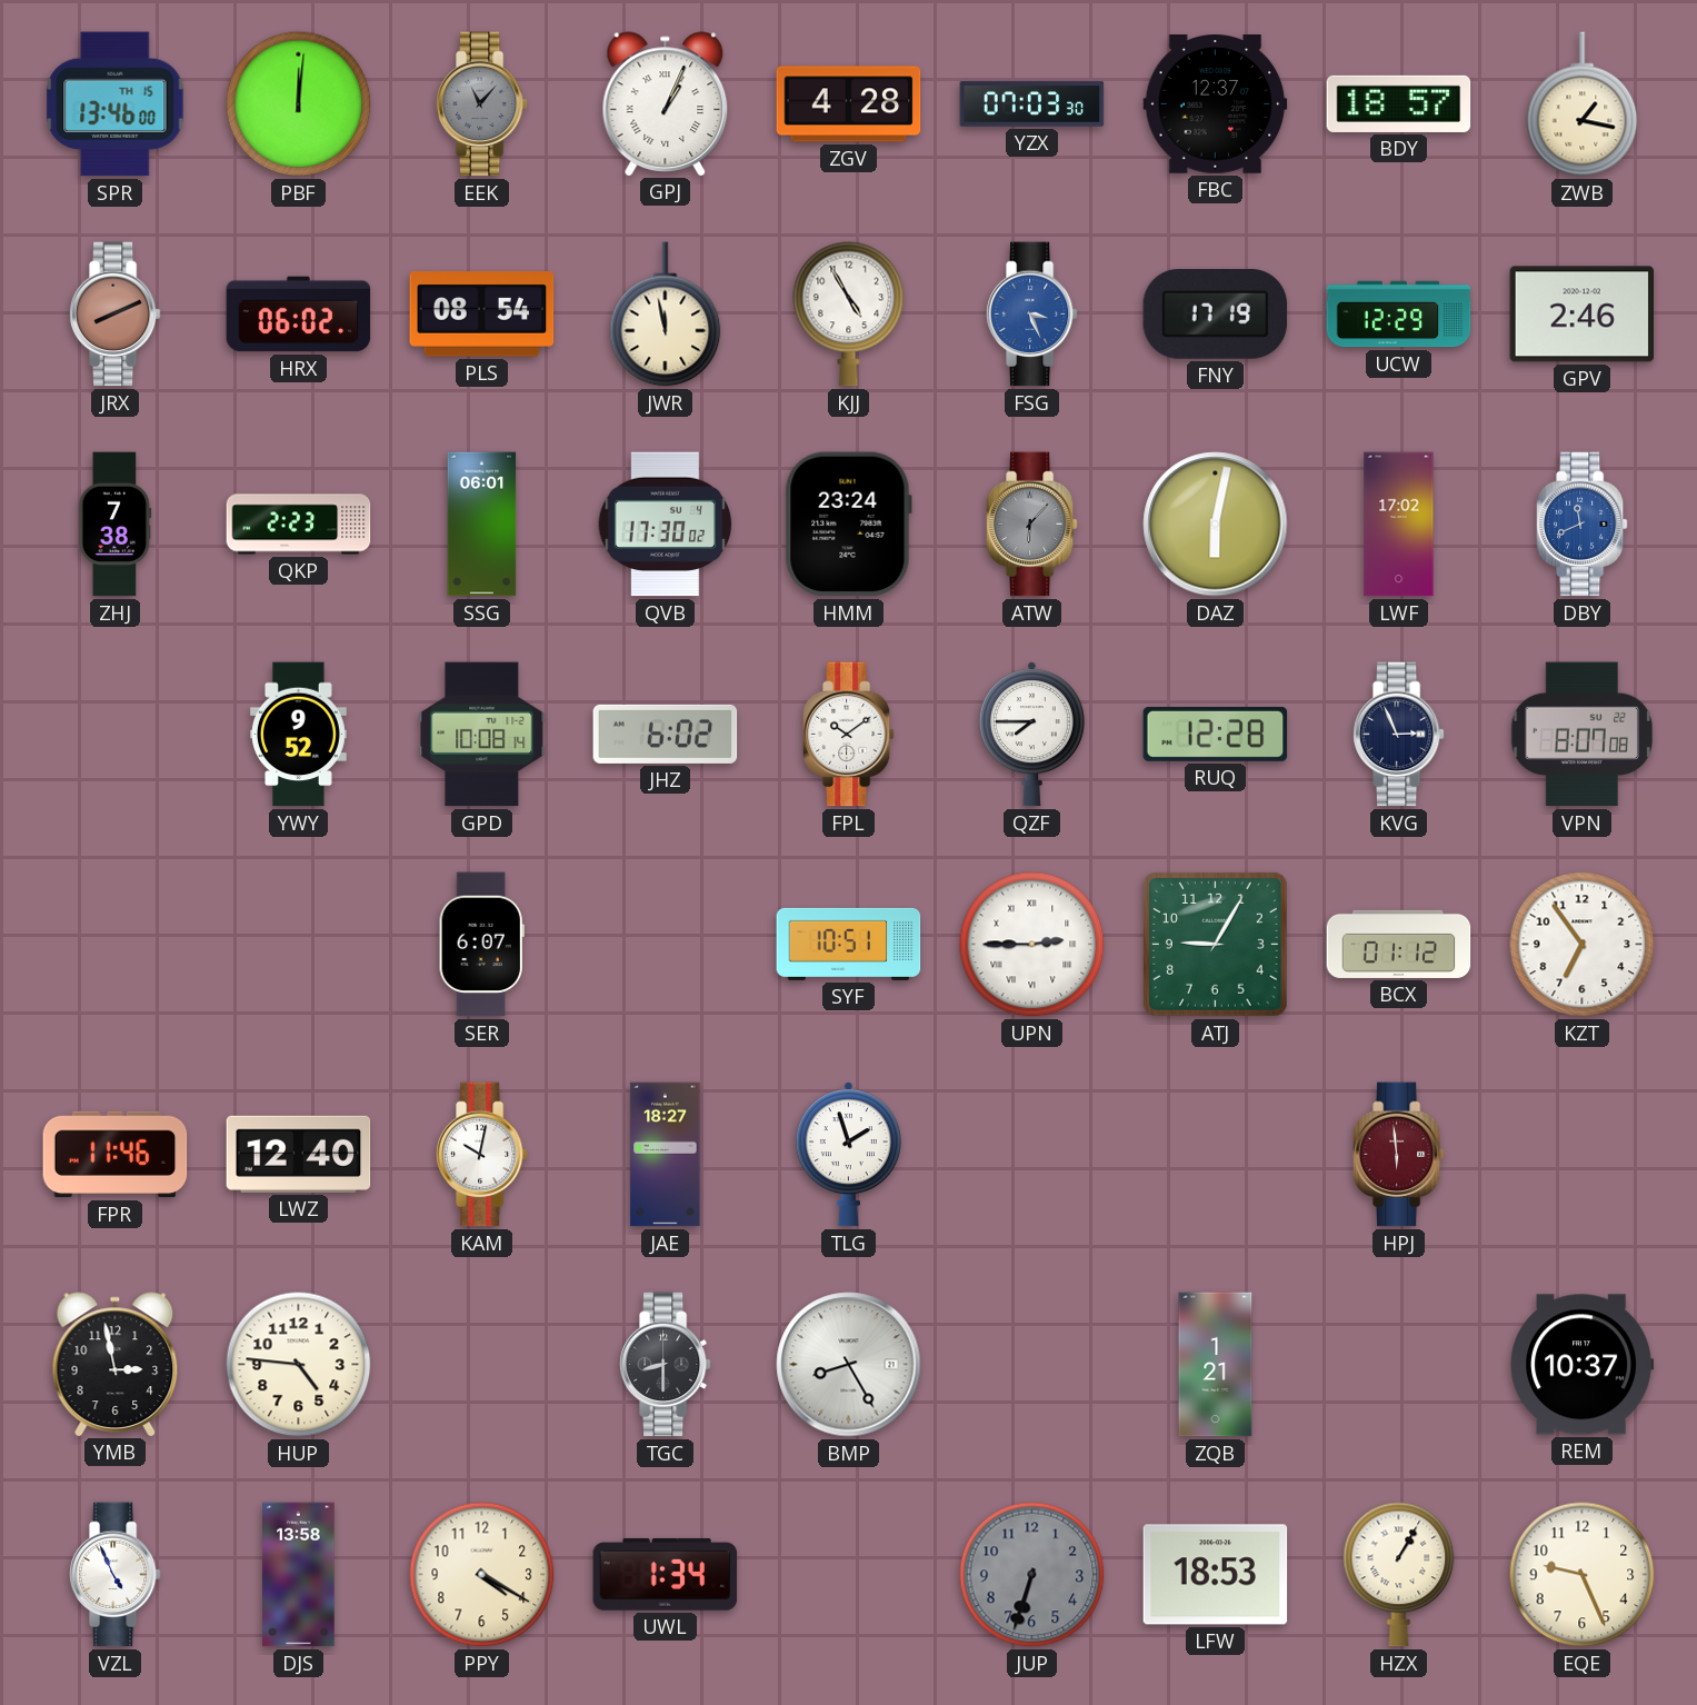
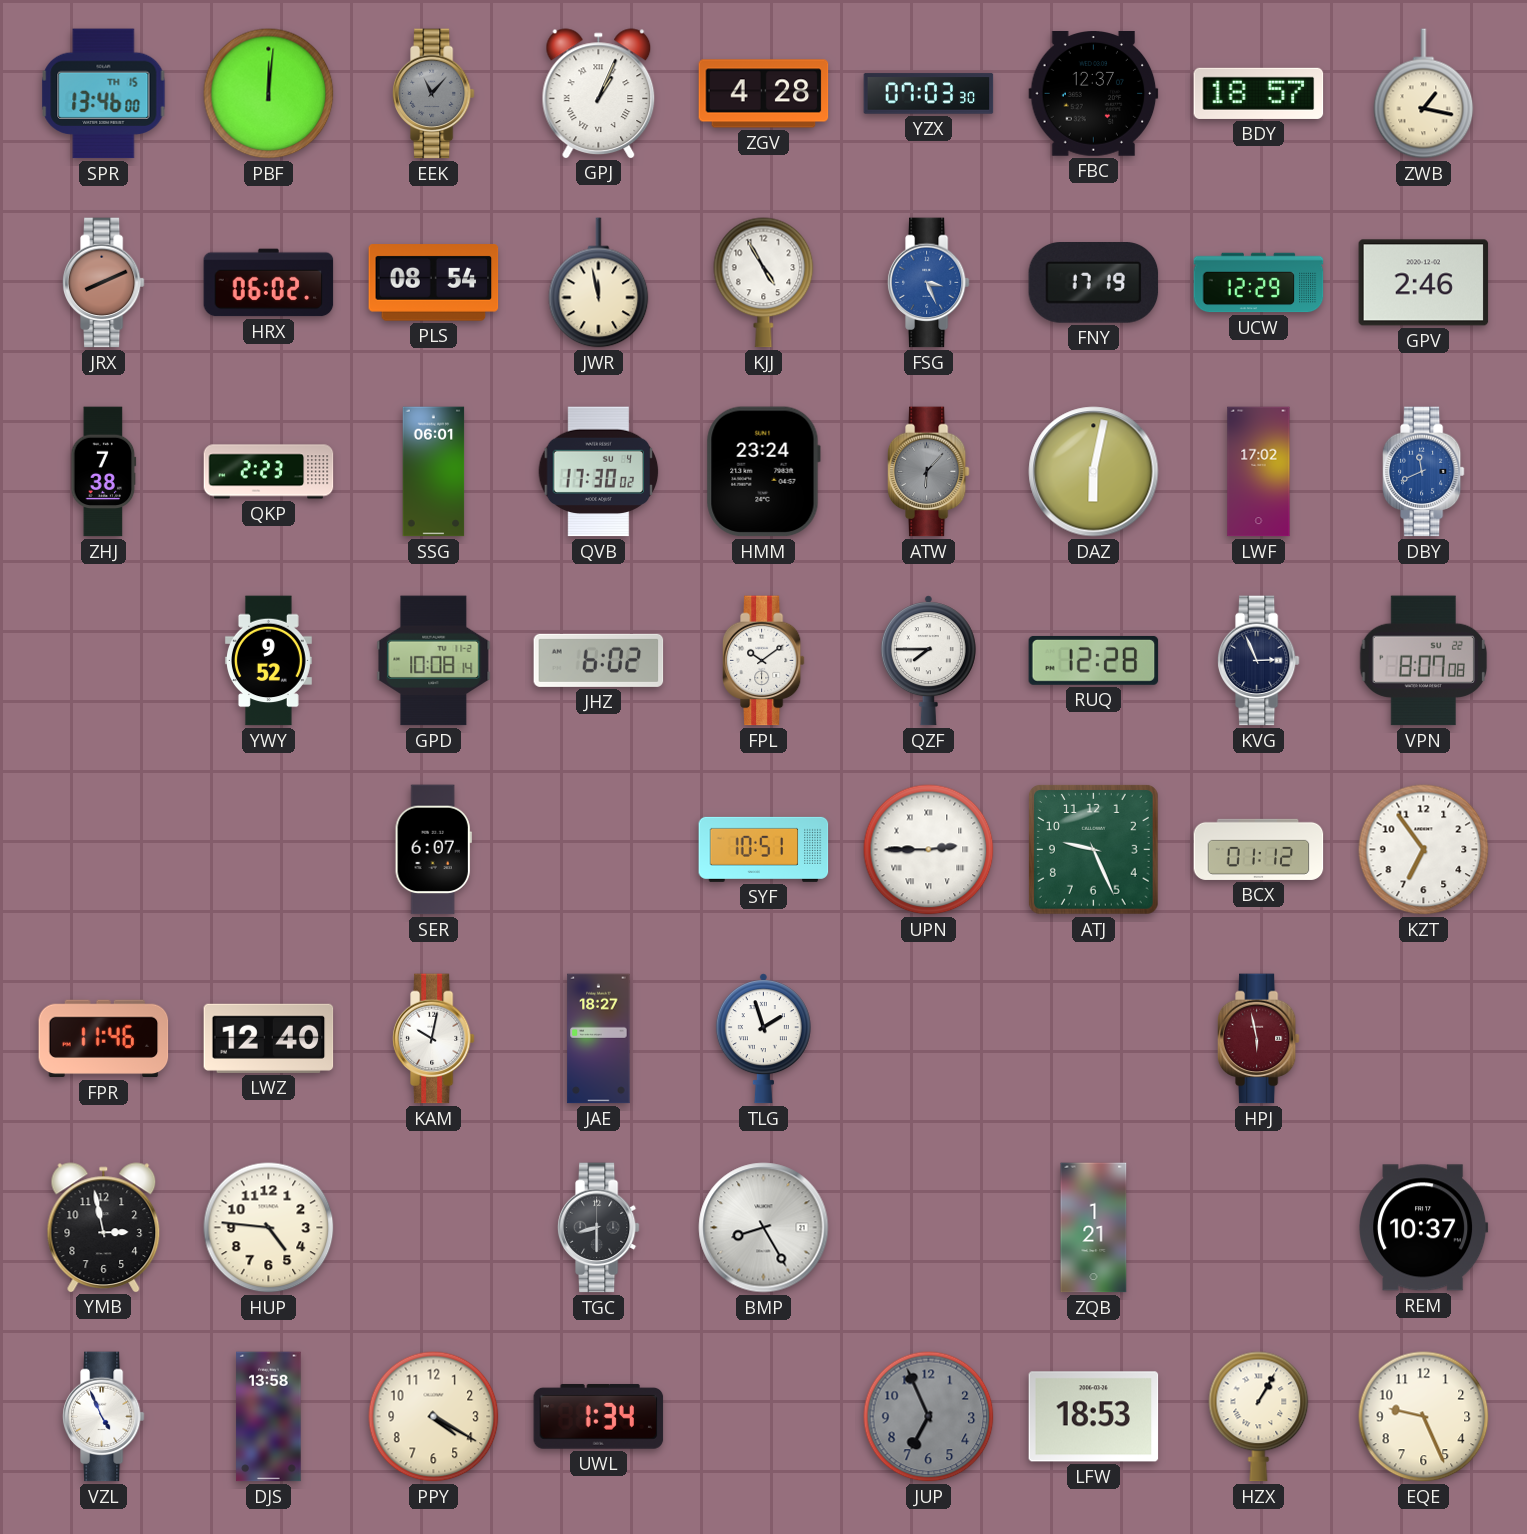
ATJ: 9:05 -> 9:26 (1093, 849)
HPJ: 5:59 -> 5:58 (1258, 1039)
JUP: 6:33 -> 6:56 (929, 1417)
